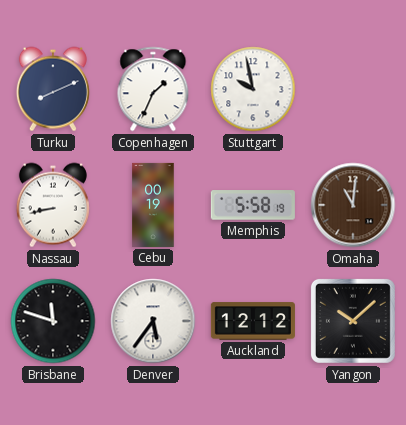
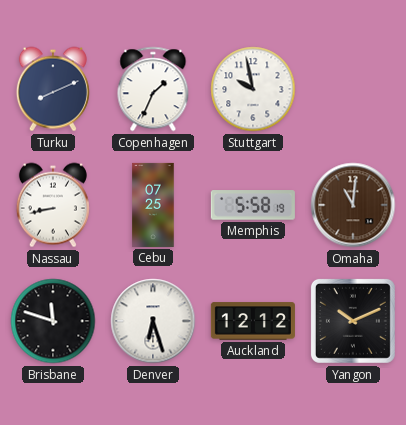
Cebu: 00:19 -> 07:25 (153, 205)
Denver: 5:36 -> 6:27 (153, 321)
Yangon: 10:08 -> 10:11 (353, 321)
